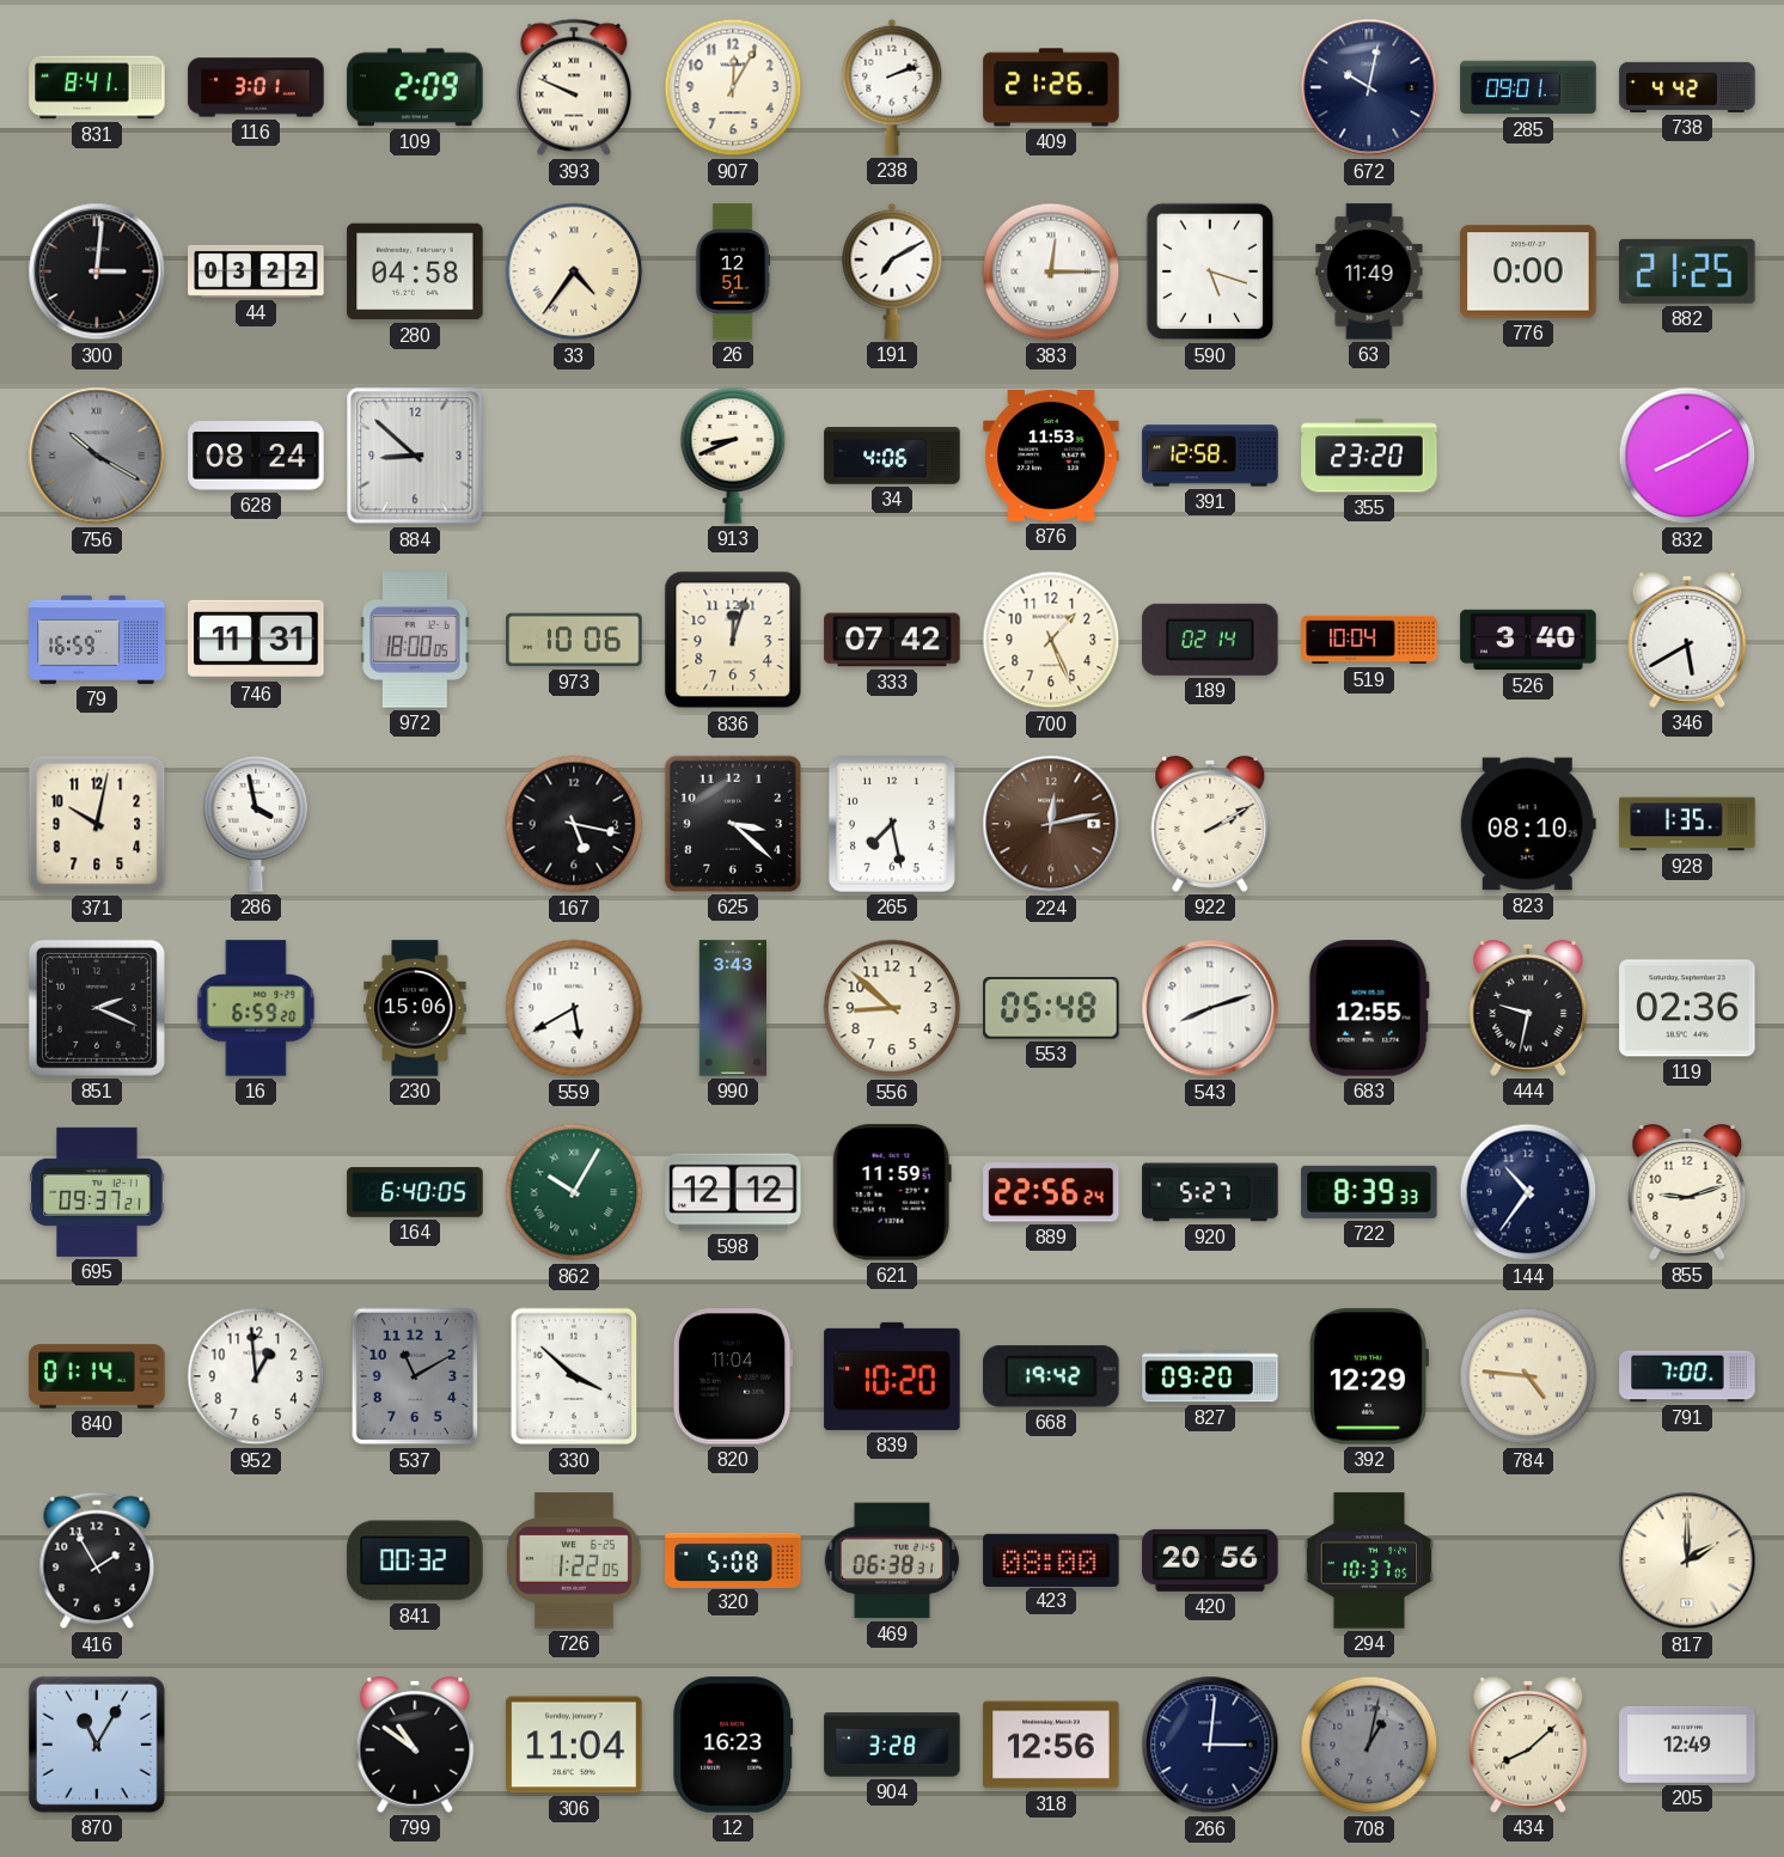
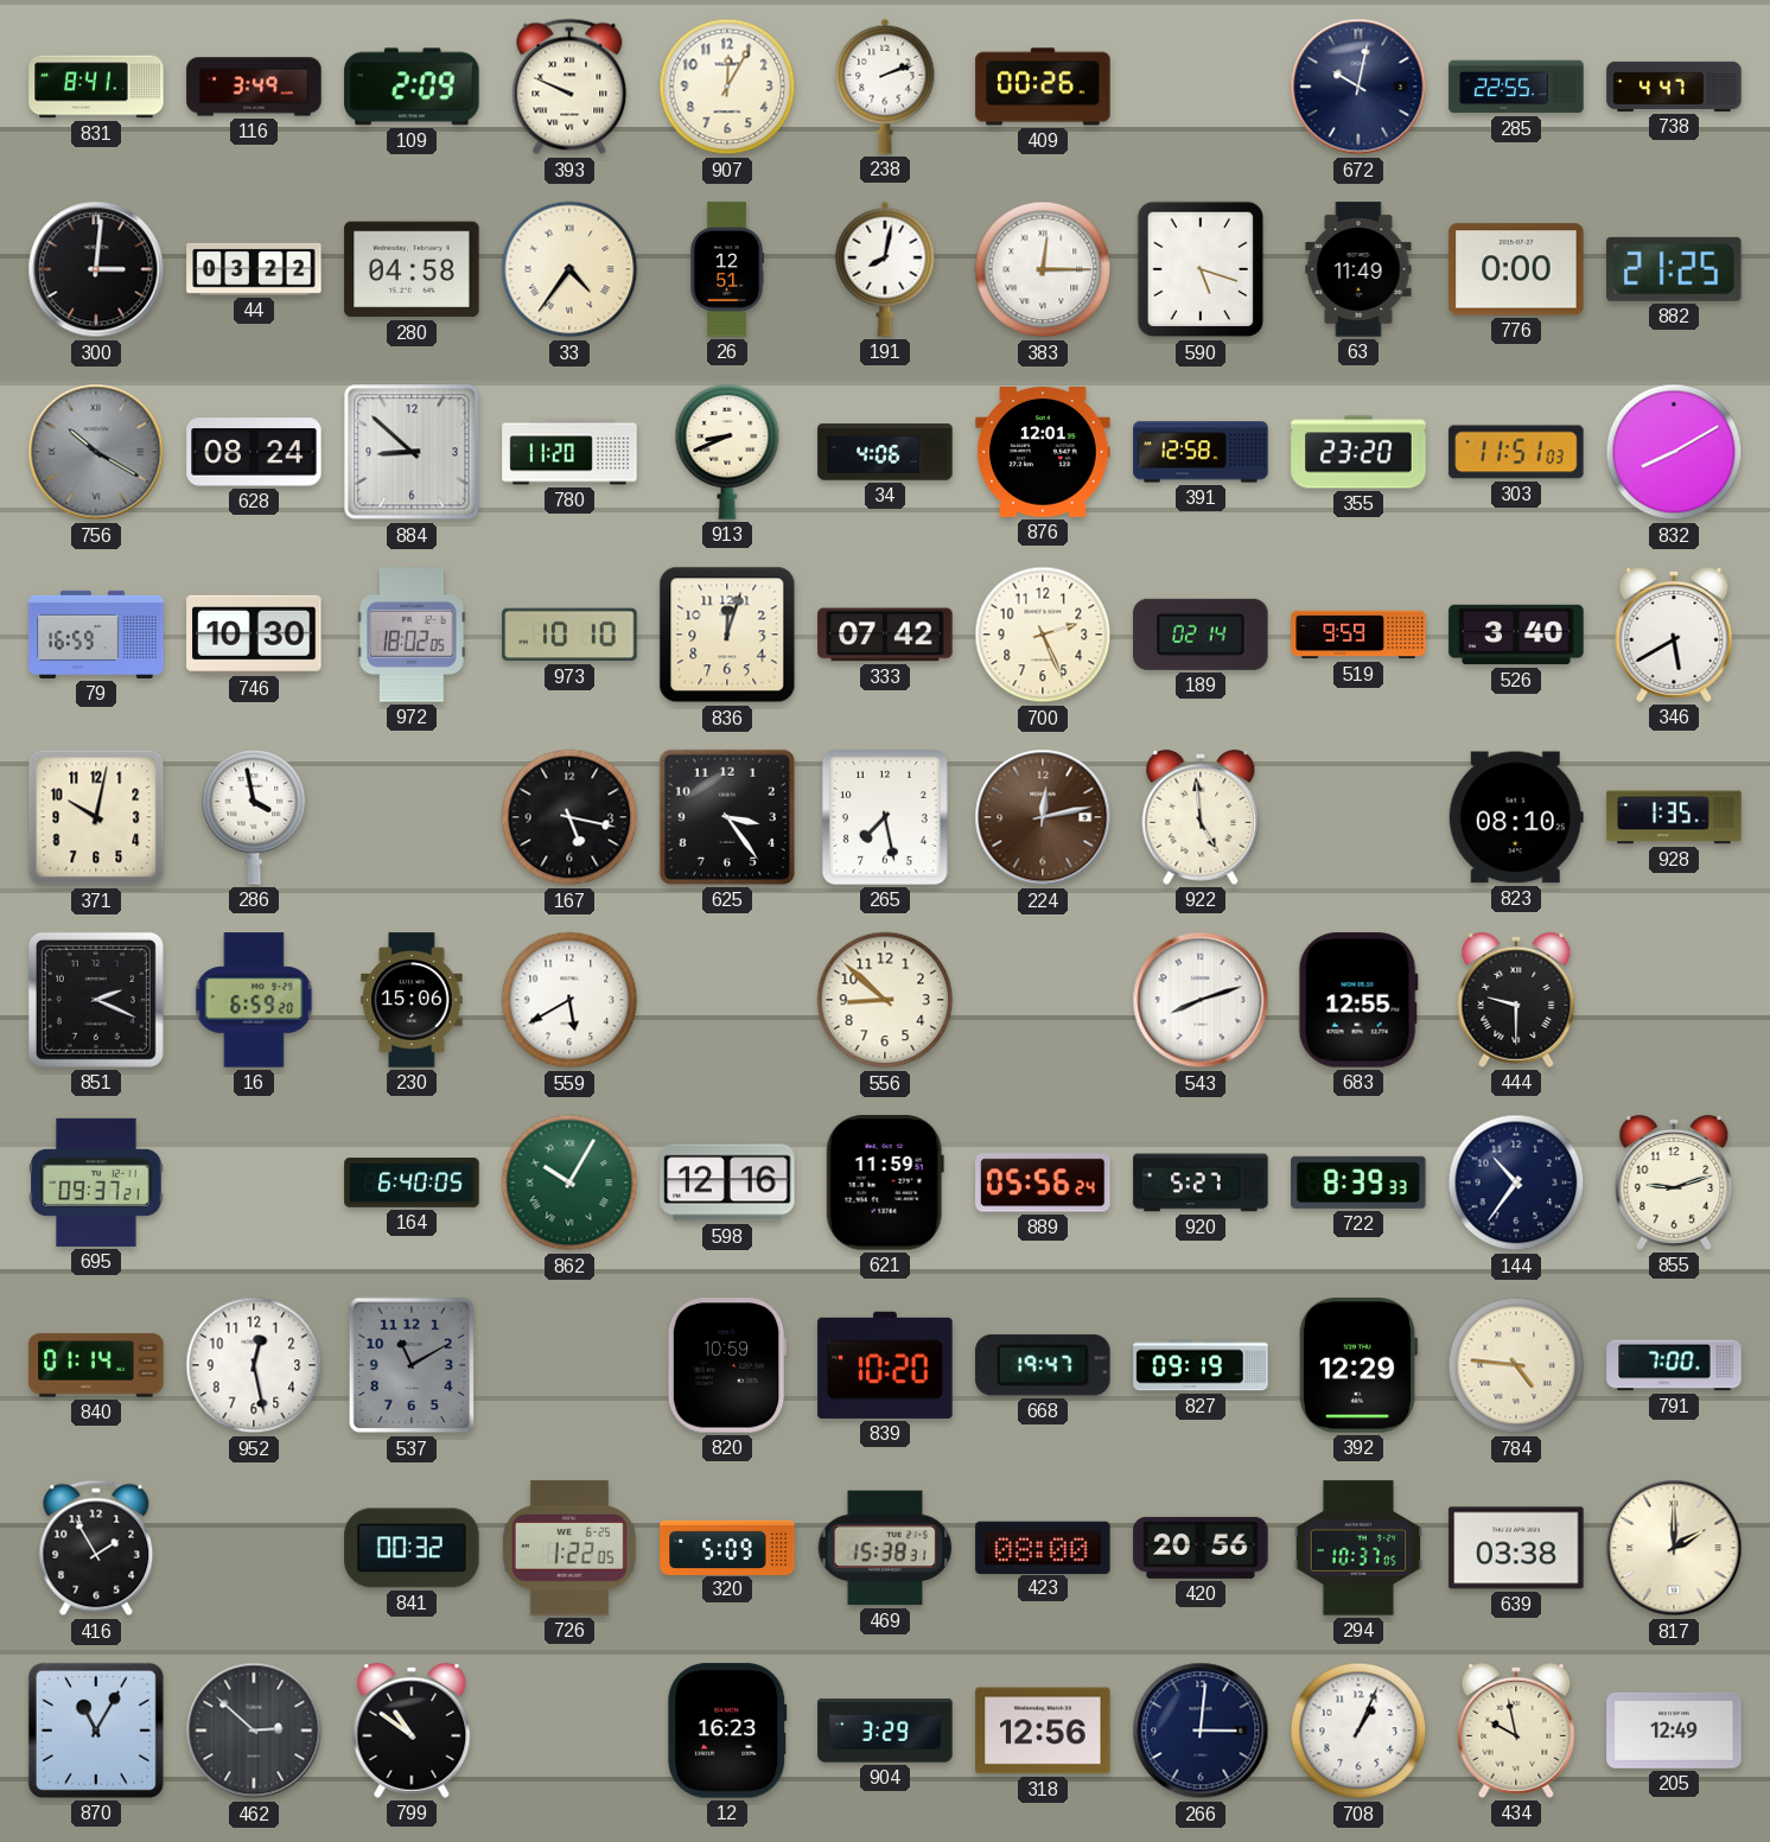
116: 3:01 -> 3:49 (254, 87)
409: 21:26 -> 00:26 (1043, 87)
285: 09:01 -> 22:55 (1516, 87)
738: 4:42 -> 4:47 (1674, 87)
191: 7:10 -> 8:02 (885, 269)
780: none -> 11:20 (569, 452)
876: 11:53 -> 12:01 (1043, 452)
303: none -> 11:51 (1516, 452)
746: 11:31 -> 10:30 (254, 635)
972: 18:00 -> 18:02 (412, 635)
973: 10:06 -> 10:10 (569, 635)
700: 1:26 -> 2:26 (1043, 635)
519: 10:04 -> 9:59 (1358, 635)
625: 3:22 -> 3:24 (727, 817)
922: 2:10 -> 4:59 (1201, 817)
990: 3:43 -> none (733, 1008)
553: 05:48 -> none (1051, 1008)
444: 9:32 -> 9:30 (1516, 1000)
119: 02:36 -> none (1687, 1008)
598: 12:12 -> 12:16 (727, 1183)
889: 22:56 -> 05:56 (1043, 1183)
952: 12:59 -> 12:28 (254, 1365)
330: 3:52 -> none (574, 1376)
820: 11:04 -> 10:59 (727, 1365)
668: 19:42 -> 19:47 (1043, 1365)
827: 09:20 -> 09:19 (1201, 1365)
320: 5:08 -> 5:09 (727, 1547)
469: 06:38 -> 15:38 (885, 1548)
639: none -> 03:38 (1516, 1548)
462: none -> 2:52 (254, 1731)
306: 11:04 -> none (574, 1745)
904: 3:28 -> 3:29 (885, 1731)
708: 1:02 -> 1:04 (1358, 1731)
708 dial: grey -> white (1358, 1731)
434: 8:08 -> 9:58 (1516, 1731)
